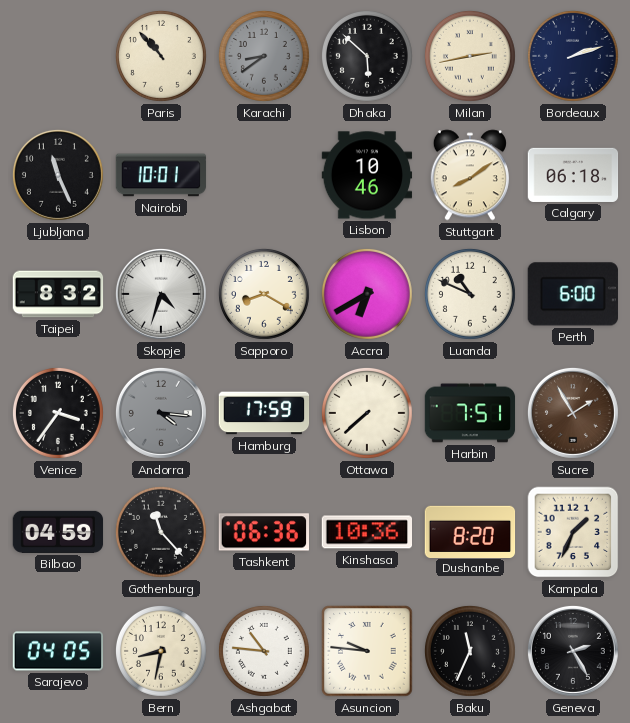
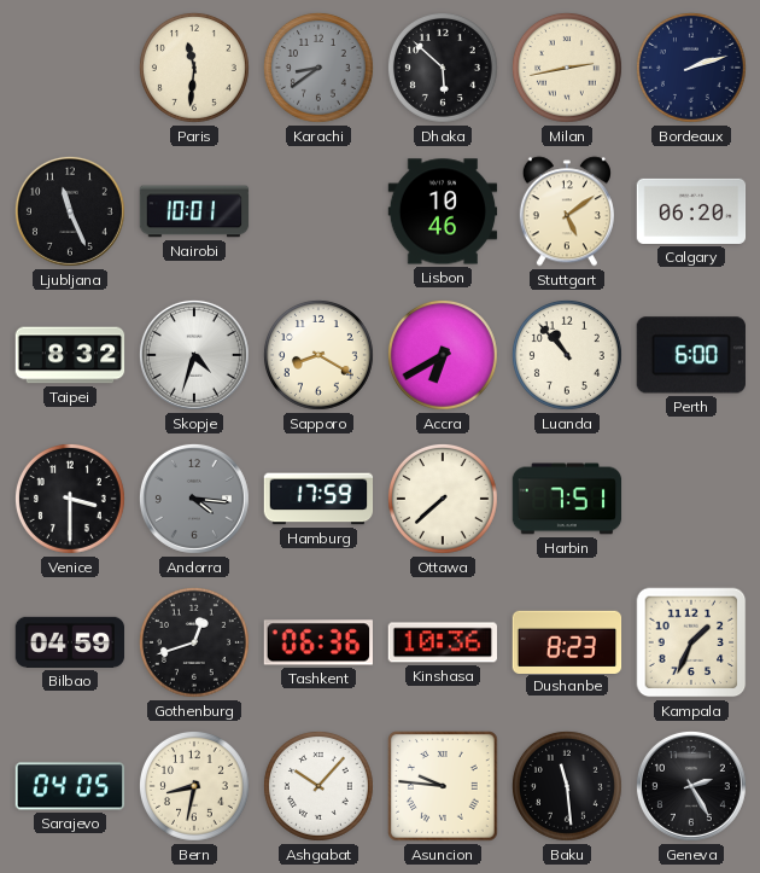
Paris: 10:53 -> 11:31 (194, 68)
Stuttgart: 8:09 -> 5:09 (567, 211)
Calgary: 06:18 -> 06:20 (691, 211)
Luanda: 10:49 -> 10:53 (567, 355)
Venice: 3:36 -> 3:30 (70, 499)
Sucre: 1:55 -> none (573, 413)
Gothenburg: 11:23 -> 12:42 (194, 642)
Dushanbe: 8:20 -> 8:23 (567, 641)
Ashgabat: 10:46 -> 10:07 (318, 786)
Baku: 11:34 -> 11:29 (567, 786)
